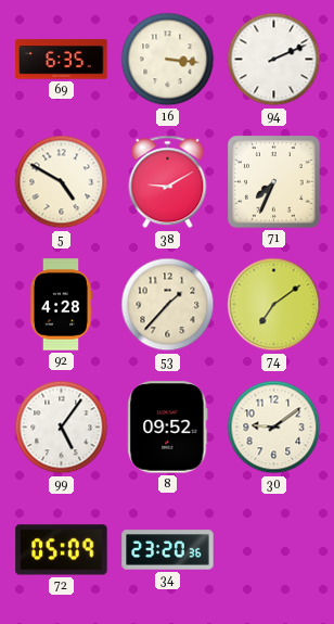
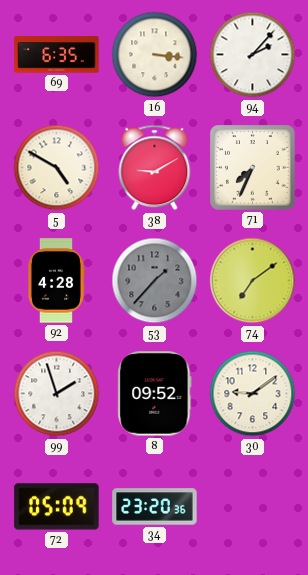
94: 2:11 -> 2:07 (253, 55)
53 dial: cream -> grey (155, 281)
99: 5:06 -> 1:57 (57, 394)
